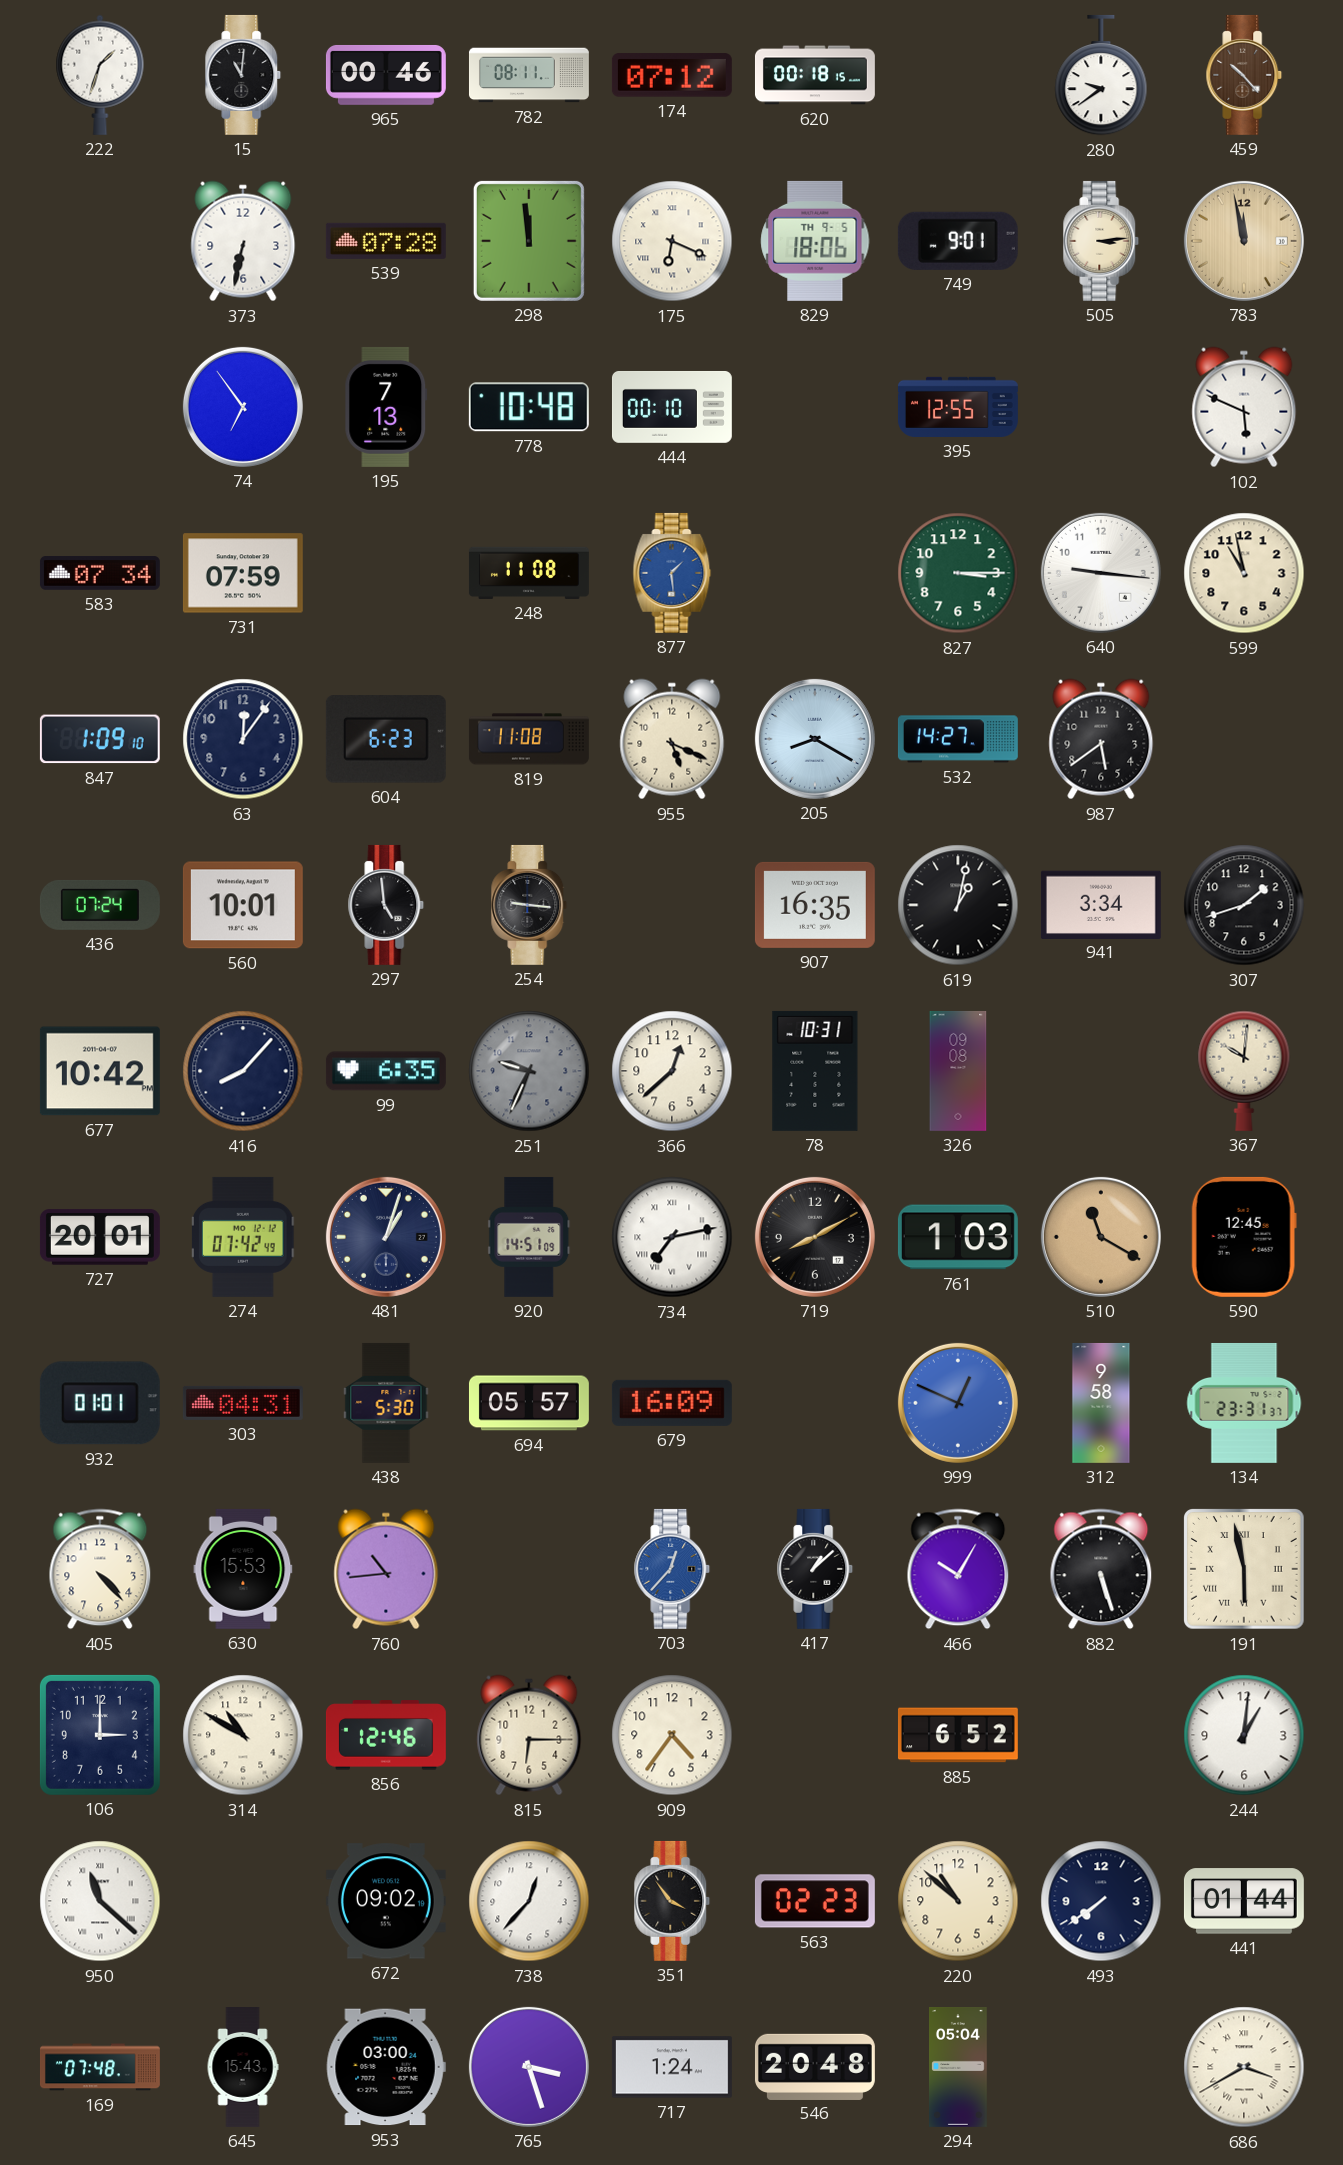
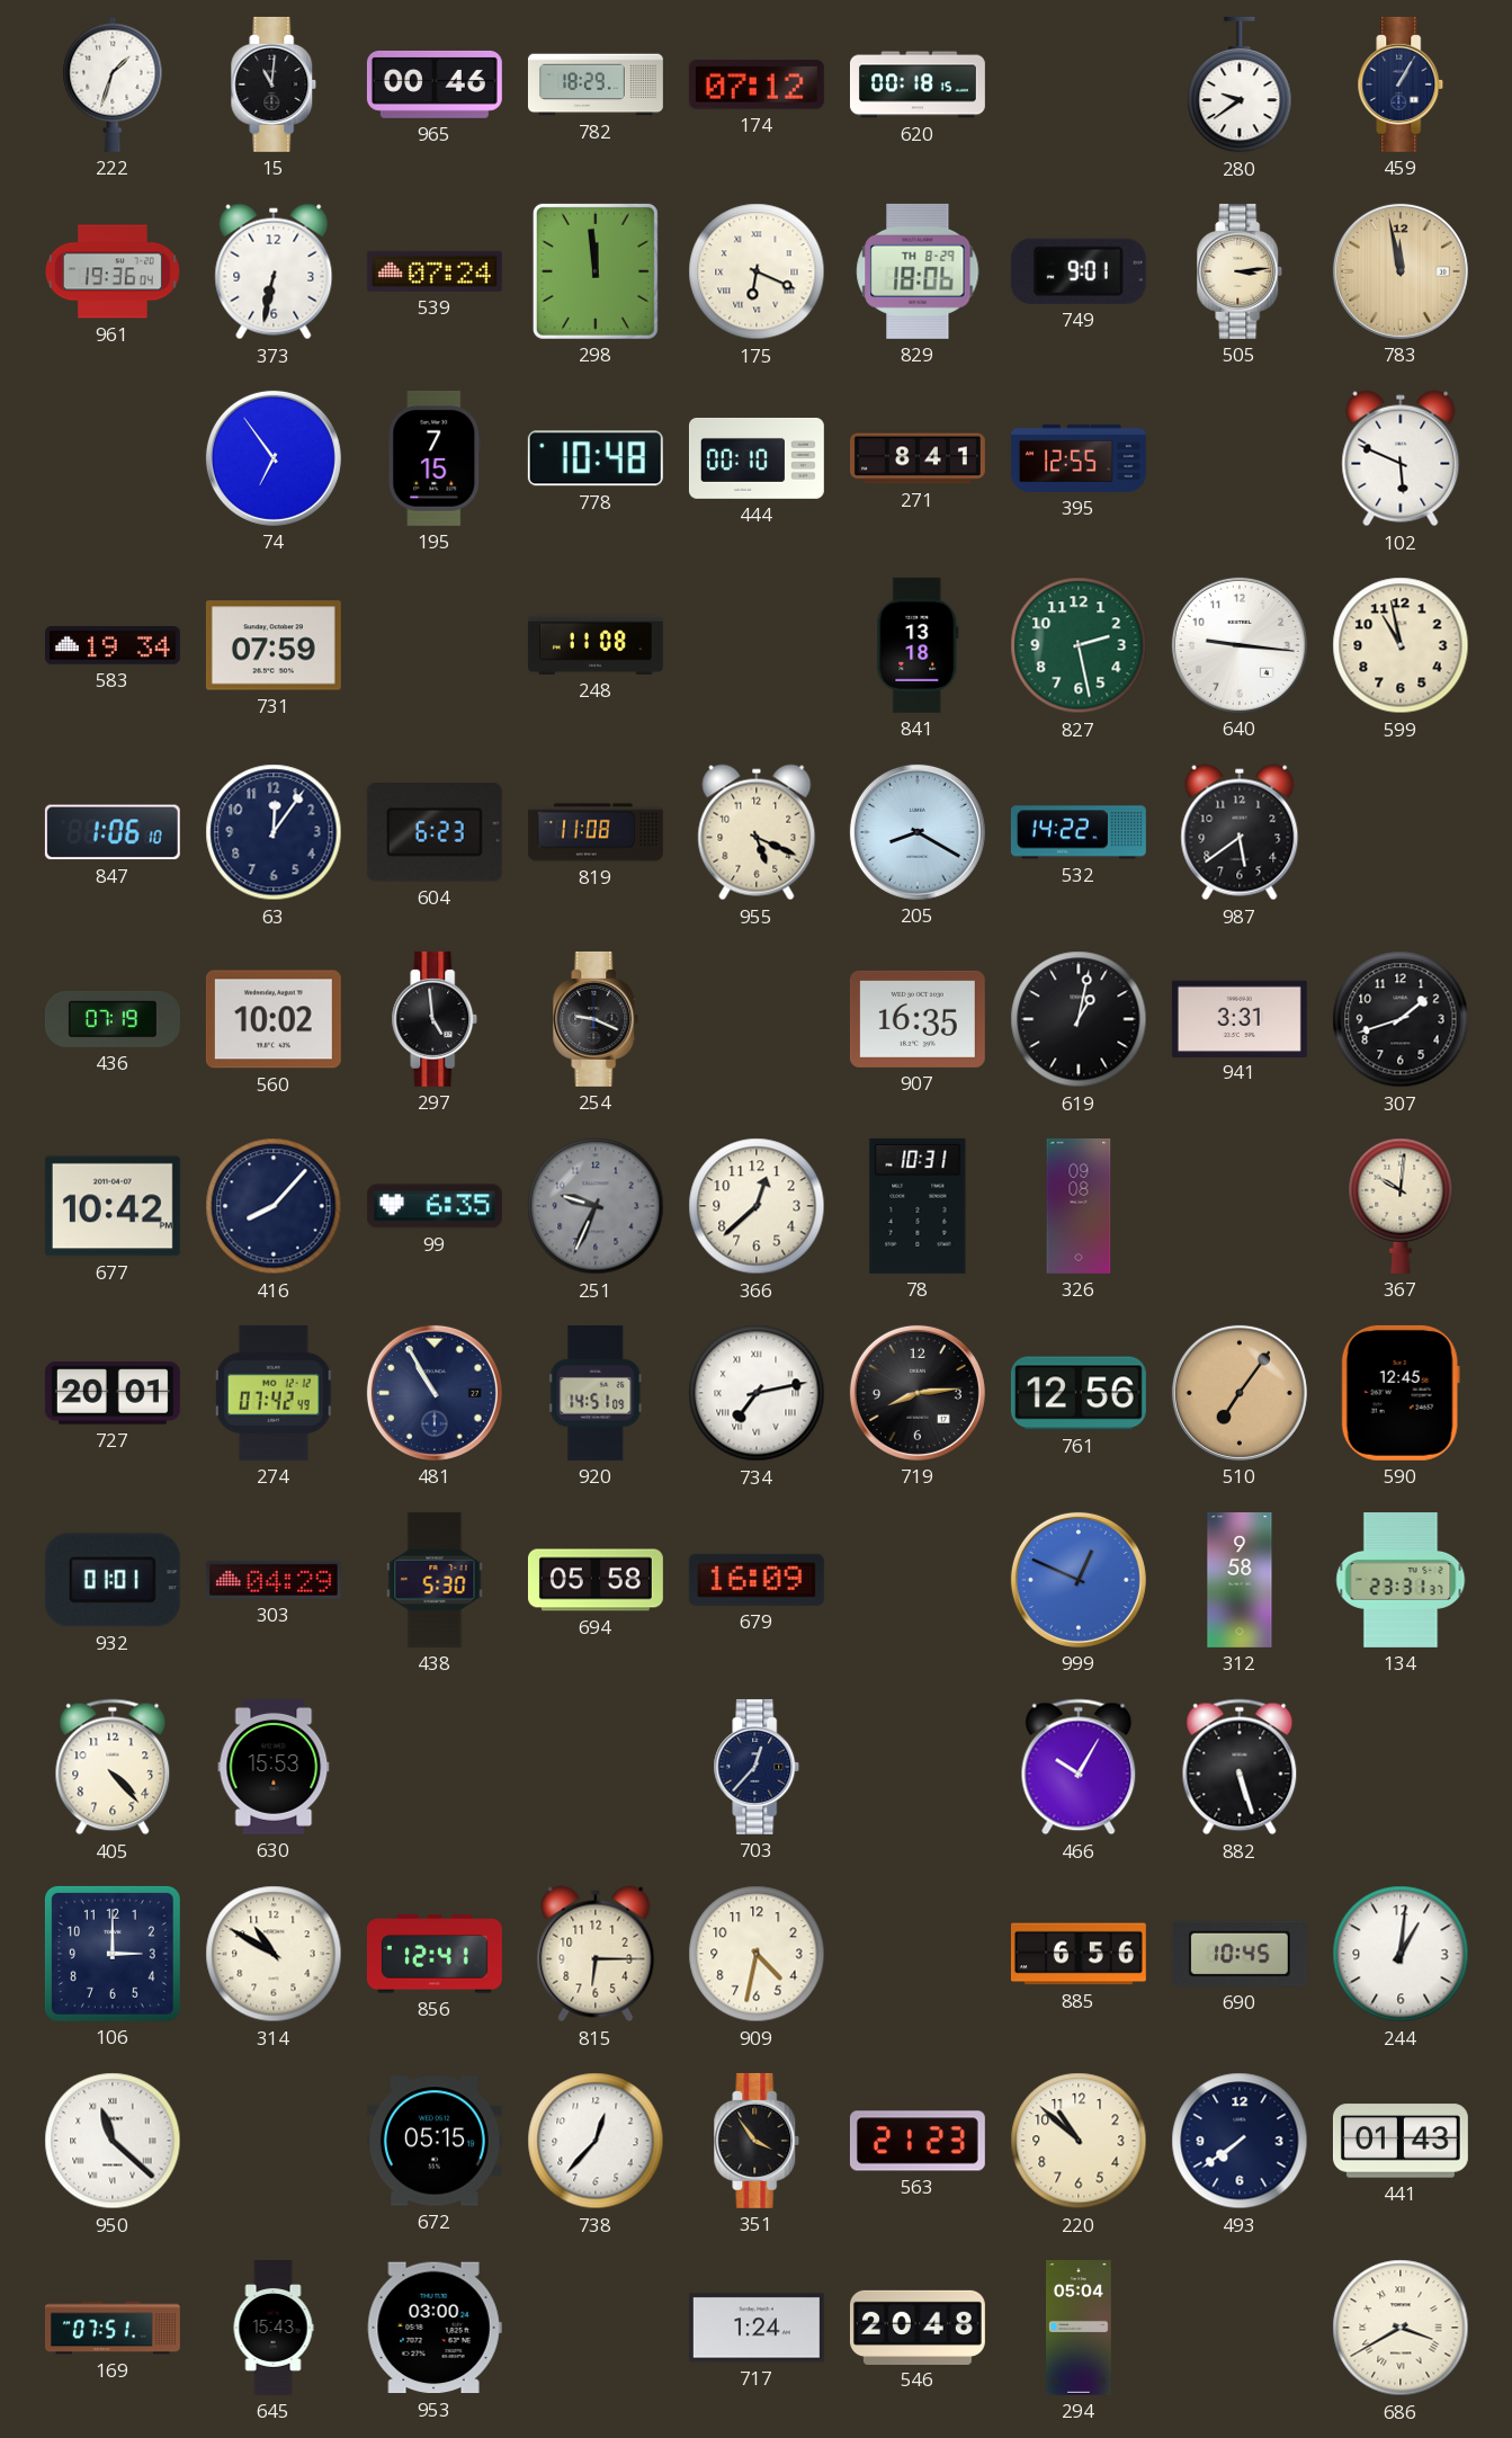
782: 08:11 -> 18:29 (596, 84)
459: 10:23 -> 1:05 (1401, 84)
459 dial: brown -> navy (1401, 84)
961: none -> 19:36 (113, 271)
539: 07:28 -> 07:24 (435, 271)
829 date: TH 9-5 -> TH 8-29 (918, 271)
195: 7:13 -> 7:15 (435, 458)
271: none -> 8:41 (918, 458)
583: 07:34 -> 19:34 (113, 646)
877: 1:29 -> none (672, 573)
841: none -> 13:18 (918, 645)
827: 3:15 -> 2:28 (1079, 645)
847: 1:09 -> 1:06 (113, 832)
532: 14:27 -> 14:22 (1079, 832)
436: 07:24 -> 07:19 (113, 1019)
560: 10:01 -> 10:02 (274, 1019)
254: 9:16 -> 9:19 (596, 1019)
941: 3:34 -> 3:31 (1240, 1018)
481: 1:03 -> 10:55 (435, 1393)
719: 8:10 -> 8:14 (918, 1393)
761: 1:03 -> 12:56 (1079, 1393)
510: 11:20 -> 7:06 (1240, 1393)
303: 04:31 -> 04:29 (274, 1580)
694: 05:57 -> 05:58 (596, 1580)
760: 10:44 -> none (386, 1569)
703 dial: blue -> navy (757, 1767)
417: 1:08 -> none (815, 1569)
191: 5:58 -> none (1244, 1569)
856: 12:46 -> 12:41 (435, 1954)
909: 4:36 -> 4:32 (757, 1954)
885: 6:52 -> 6:56 (1079, 1954)
690: none -> 10:45 (1240, 1954)
672: 09:02 -> 05:15 (435, 2141)
563: 02:23 -> 21:23 (918, 2141)
441: 01:44 -> 01:43 (1401, 2141)
169: 07:48 -> 07:51 (113, 2328)
765: 3:27 -> none (529, 2067)
